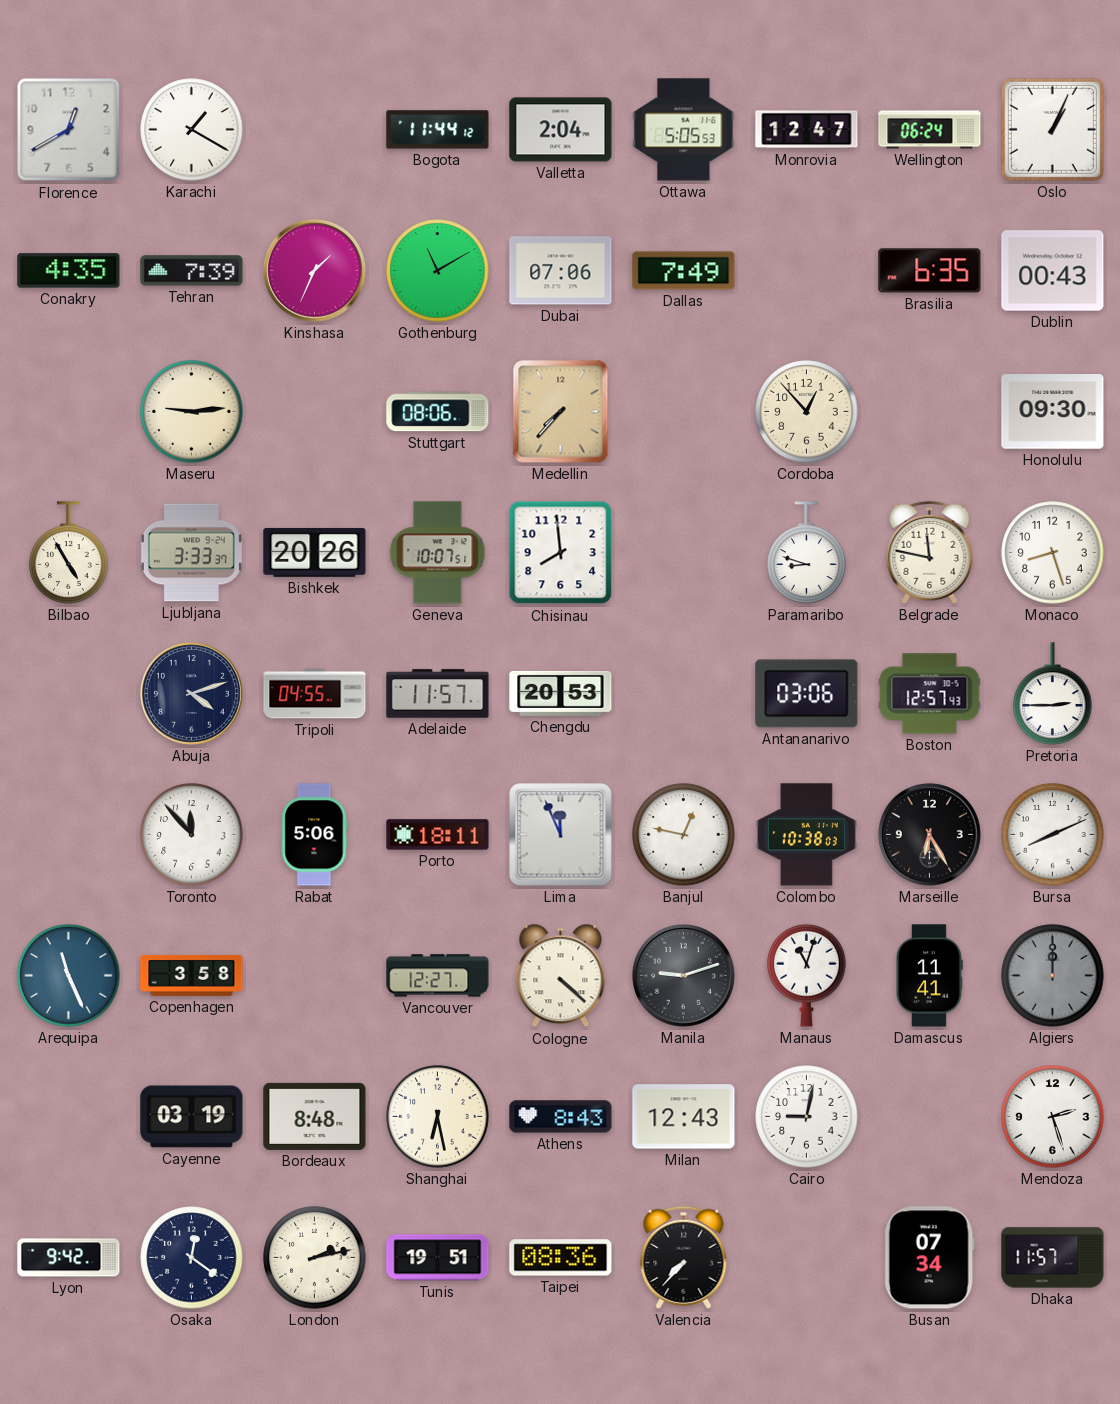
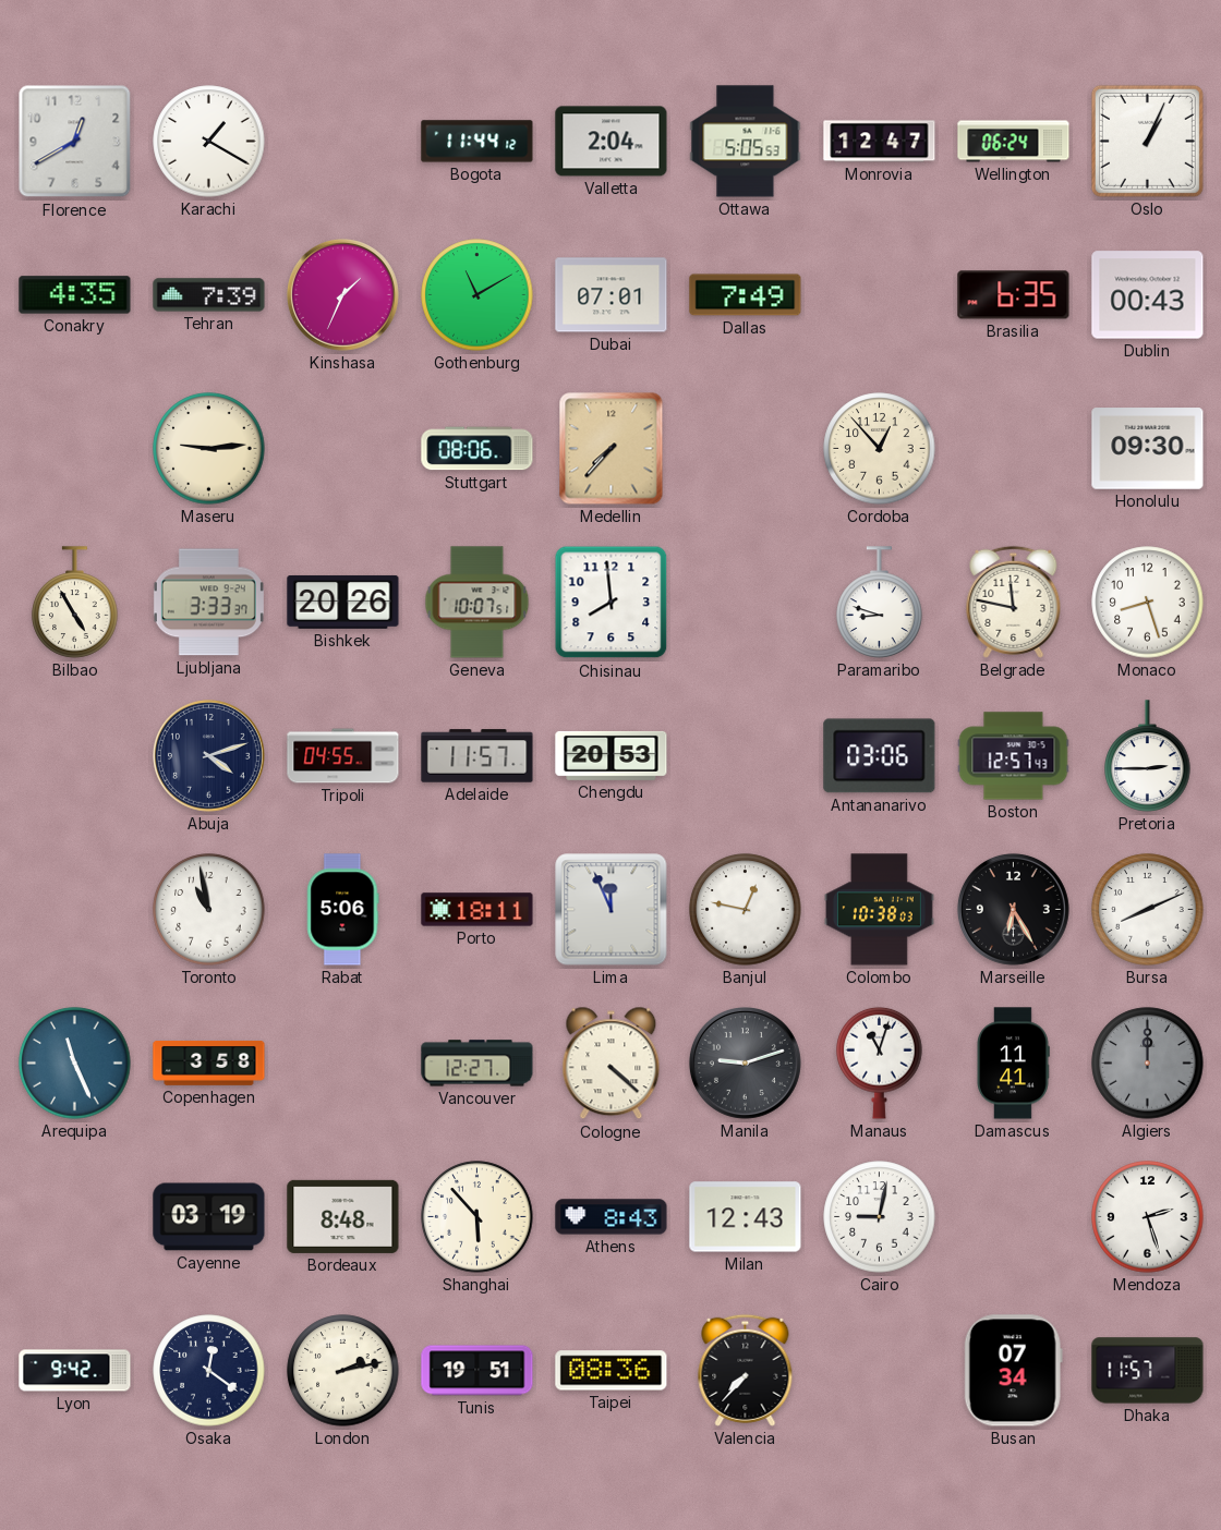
Dubai: 07:06 -> 07:01 (612, 295)
Toronto: 11:53 -> 10:58 (209, 910)
Shanghai: 6:28 -> 5:53 (477, 1217)
